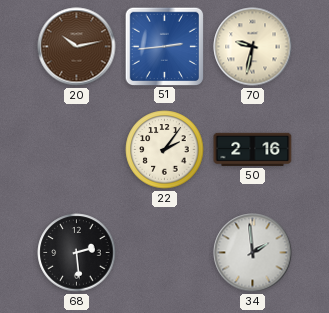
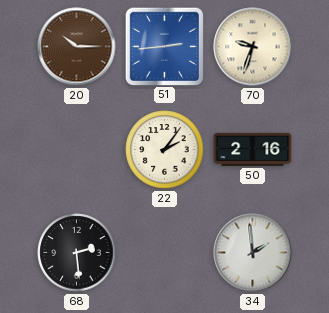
20: 10:13 -> 10:15 (77, 47)
70: 9:32 -> 9:33 (253, 47)
